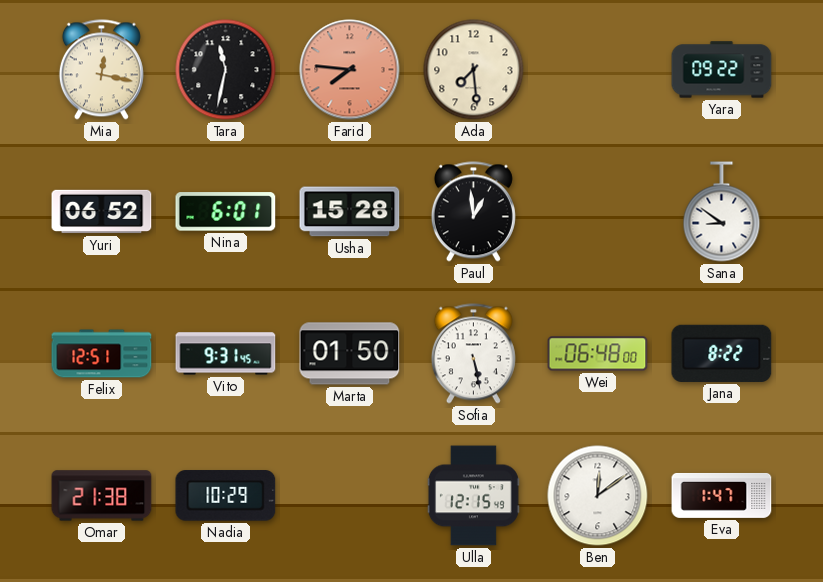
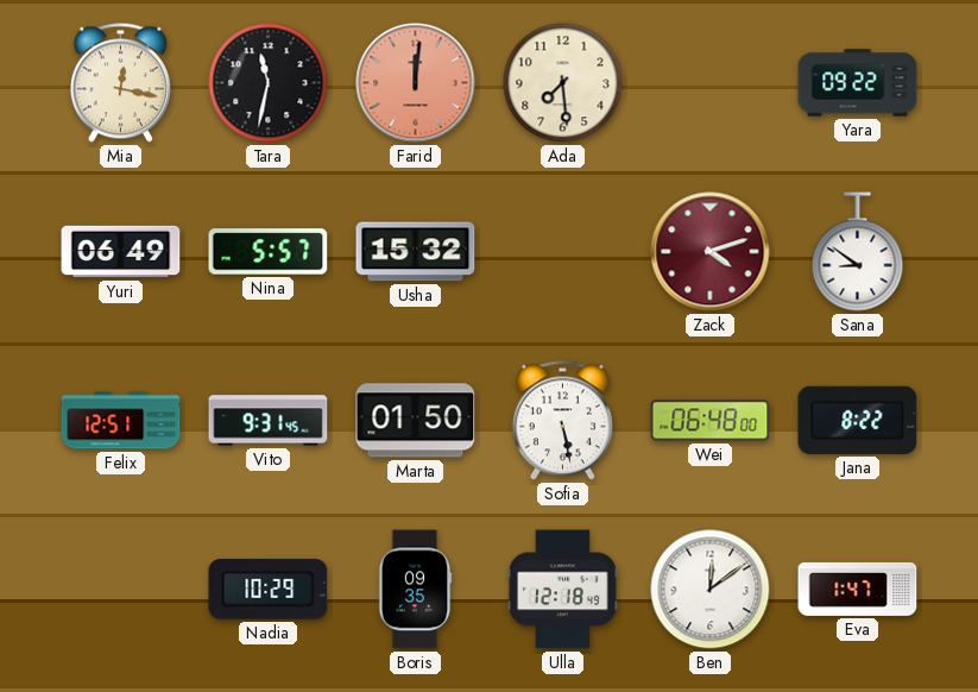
Farid: 7:46 -> 12:01 (416, 83)
Yuri: 06:52 -> 06:49 (121, 252)
Nina: 6:01 -> 5:57 (269, 252)
Usha: 15:28 -> 15:32 (416, 252)
Paul: 12:59 -> none (473, 212)
Zack: none -> 4:12 (711, 252)
Omar: 21:38 -> none (102, 496)
Boris: none -> 09:35 (415, 590)
Ulla: 12:15 -> 12:18 (562, 590)
